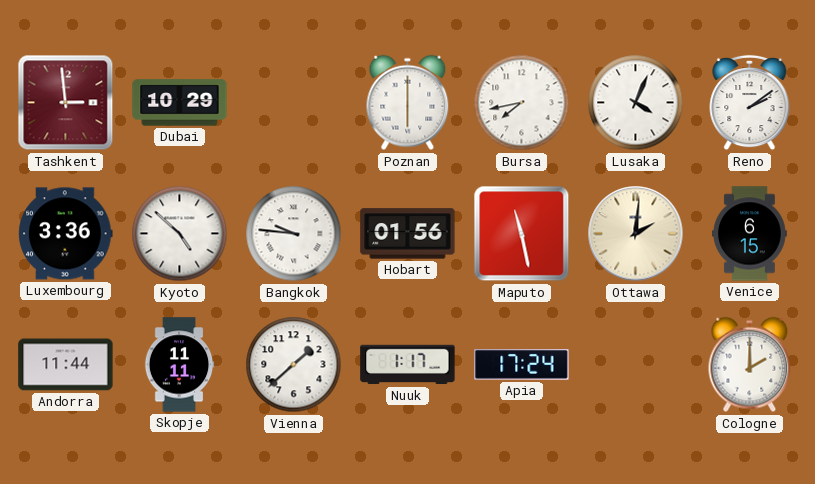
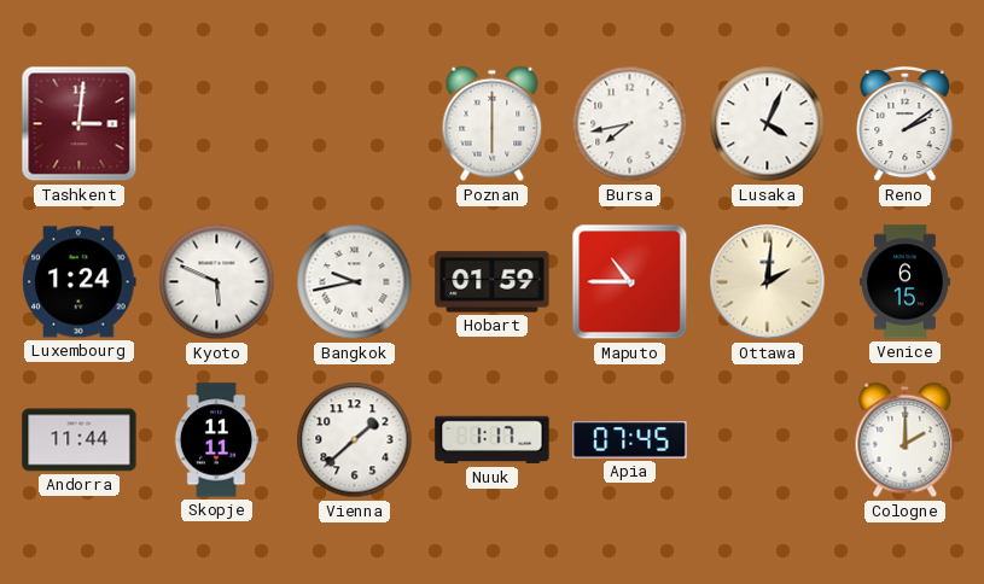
Tashkent: 2:59 -> 3:01 (80, 124)
Dubai: 10:29 -> none (180, 103)
Luxembourg: 3:36 -> 1:24 (80, 282)
Kyoto: 4:52 -> 5:49 (217, 282)
Bangkok: 9:46 -> 9:43 (355, 282)
Hobart: 01:56 -> 01:59 (493, 282)
Maputo: 11:28 -> 10:45 (630, 282)
Apia: 17:24 -> 07:45 (630, 440)
